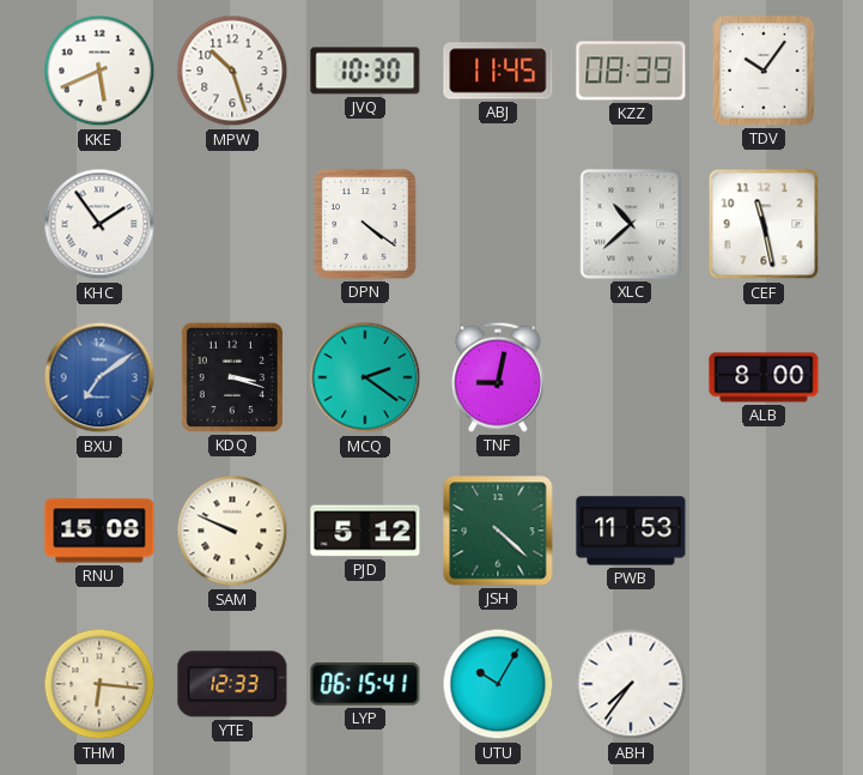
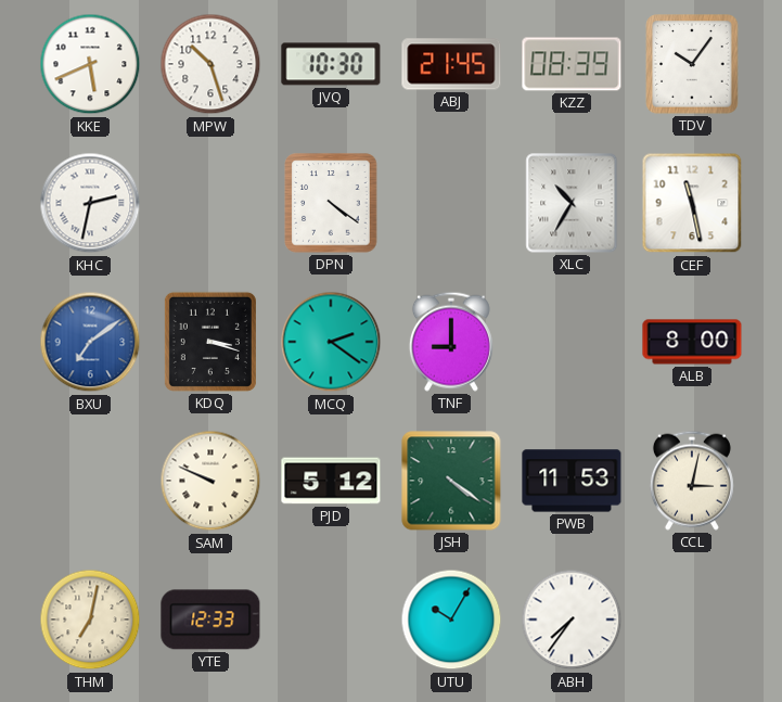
ABJ: 11:45 -> 21:45 (451, 64)
KHC: 1:54 -> 2:32 (90, 203)
XLC: 10:38 -> 10:35 (572, 203)
TNF: 9:02 -> 9:00 (451, 342)
RNU: 15:08 -> none (99, 531)
JSH: 4:22 -> 4:21 (451, 481)
CCL: none -> 3:02 (692, 481)
THM: 6:16 -> 7:02 (90, 620)
LYP: 06:15 -> none (365, 684)
